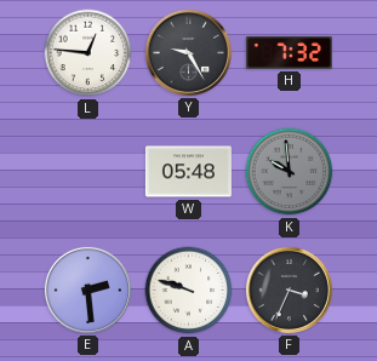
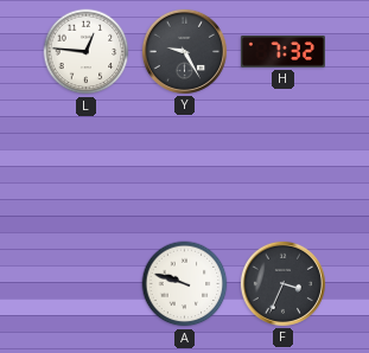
W: 05:48 -> none (188, 172)
K: 9:59 -> none (290, 172)
E: 2:29 -> none (87, 290)
